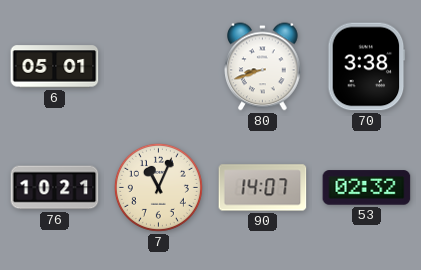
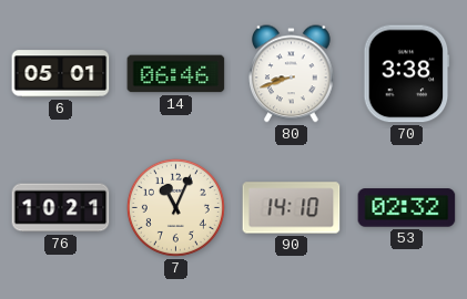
14: none -> 06:46 (176, 74)
90: 14:07 -> 14:10 (292, 208)
